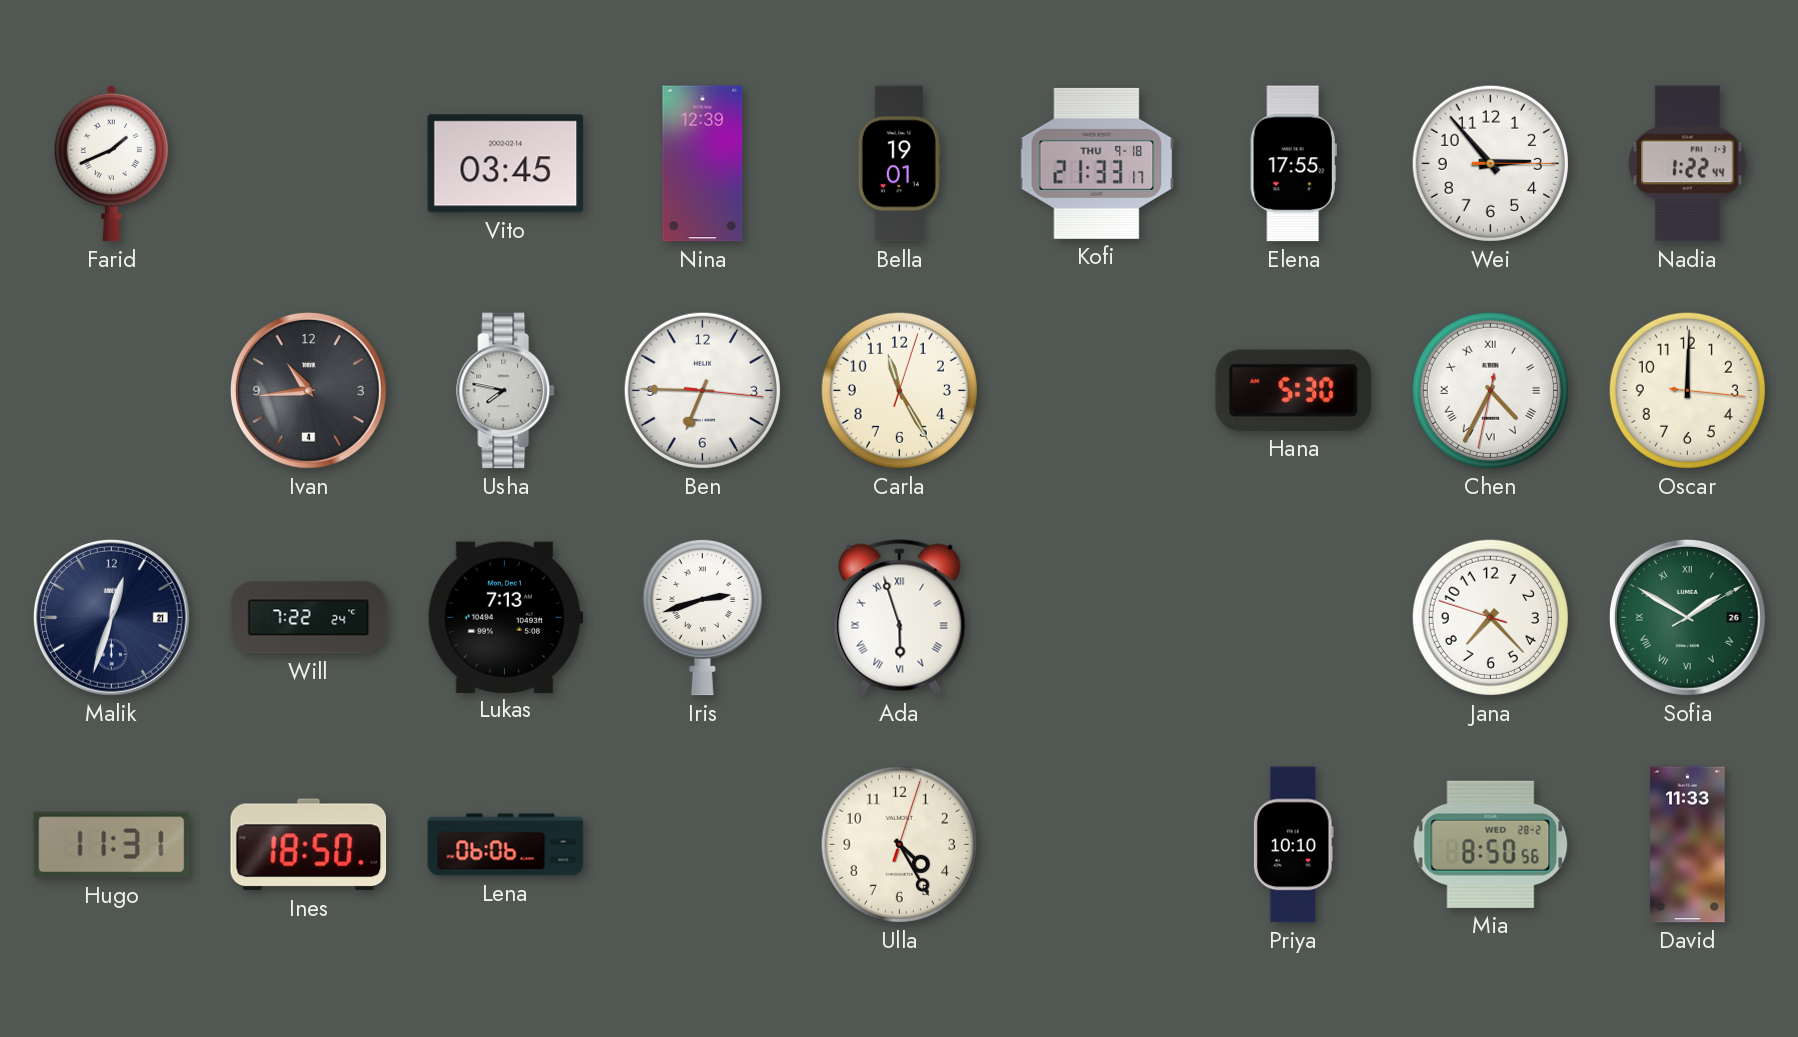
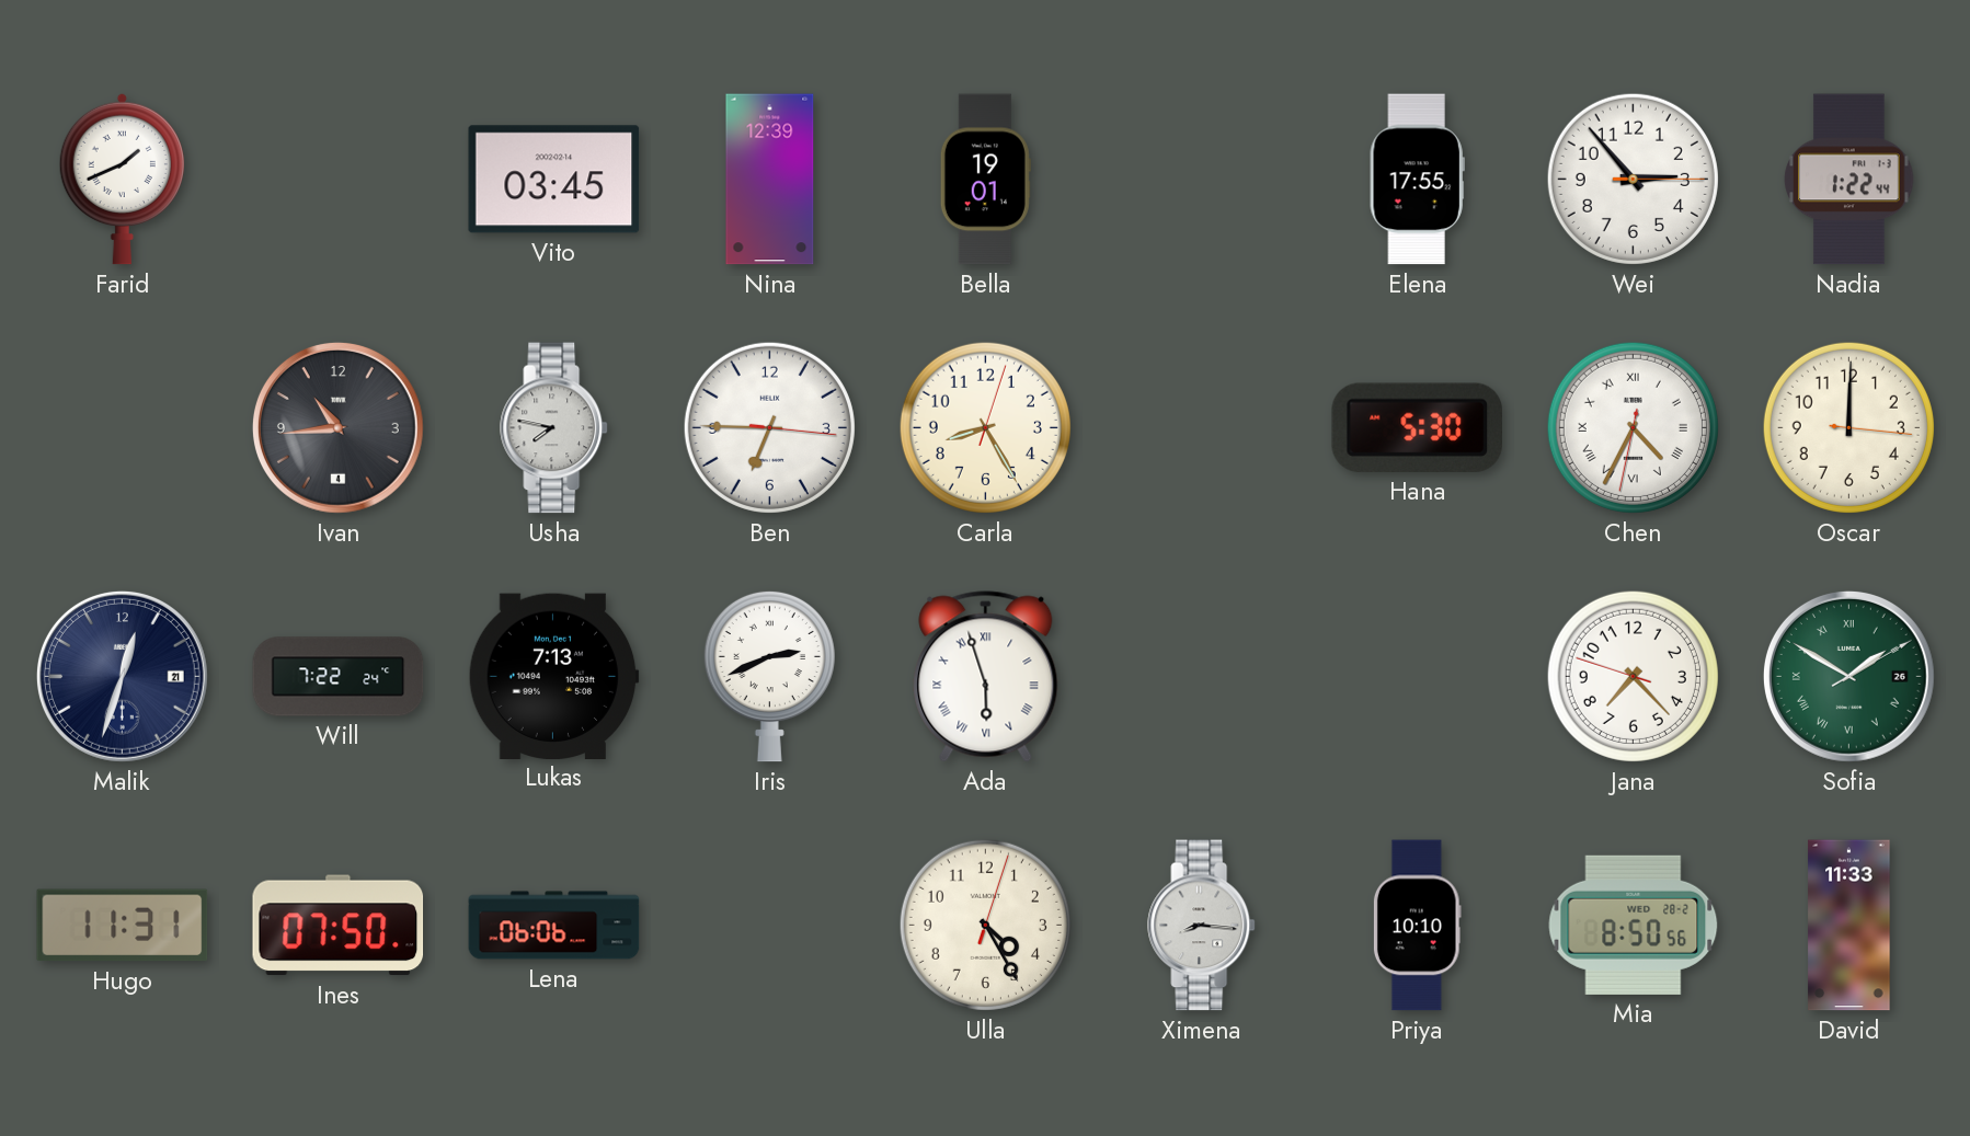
Kofi: 21:33 -> none (1097, 163)
Carla: 11:25 -> 8:25 (985, 427)
Iris: 2:42 -> 2:41 (769, 676)
Ines: 18:50 -> 07:50 (339, 926)
Ximena: none -> 8:16 (1202, 926)
